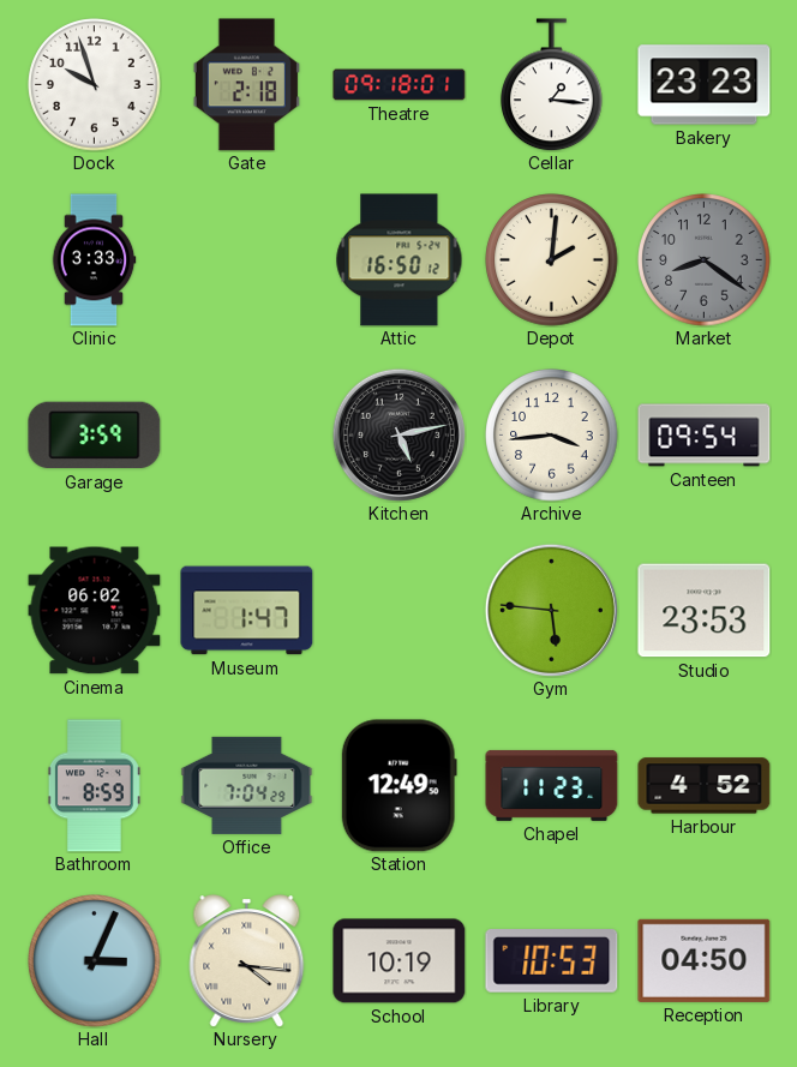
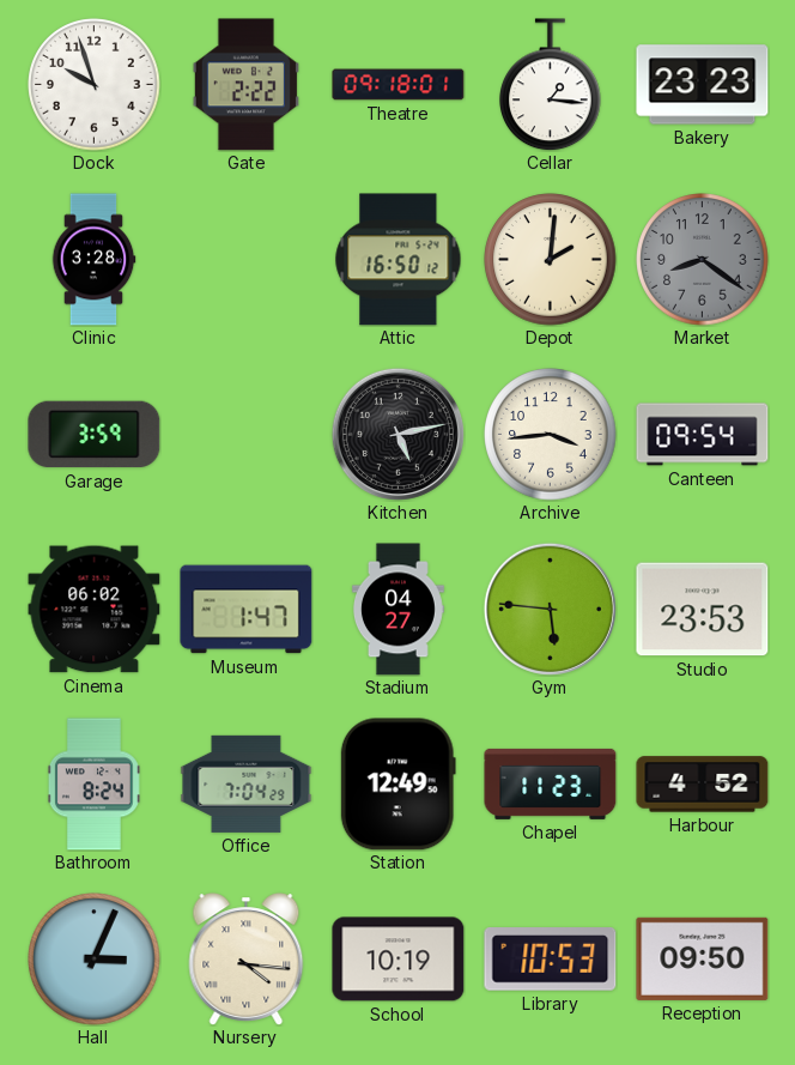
Gate: 2:18 -> 2:22 (245, 85)
Clinic: 3:33 -> 3:28 (93, 260)
Stadium: none -> 04:27 (399, 610)
Bathroom: 8:59 -> 8:24 (93, 785)
Reception: 04:50 -> 09:50 (703, 958)
